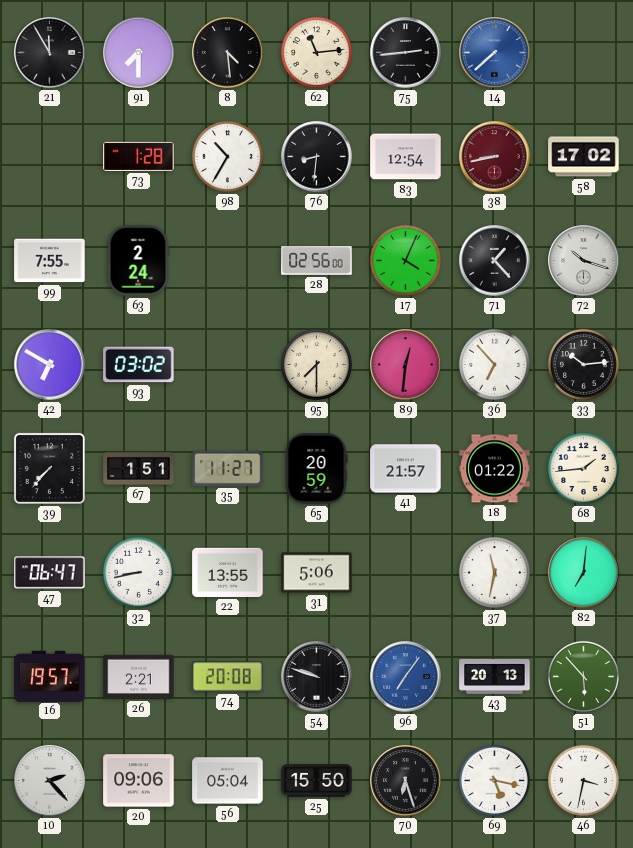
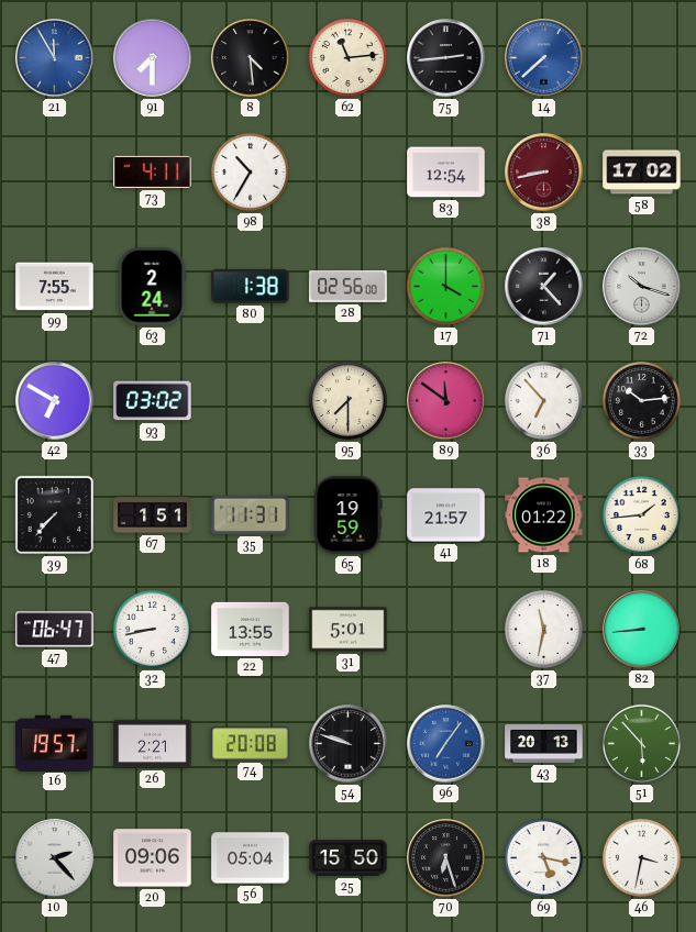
21 dial: black -> blue (55, 58)
73: 1:28 -> 4:11 (153, 171)
76: 8:31 -> none (317, 157)
80: none -> 1:38 (251, 286)
17: 4:04 -> 4:00 (445, 286)
89: 12:31 -> 11:51 (446, 401)
35: 11:27 -> 11:31 (251, 514)
65: 20:59 -> 19:59 (347, 515)
31: 5:06 -> 5:01 (349, 630)
82: 7:01 -> 8:44 (642, 630)
